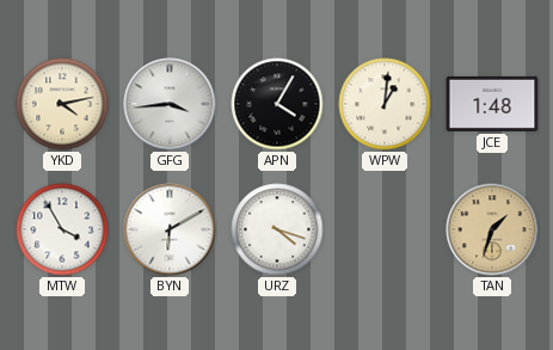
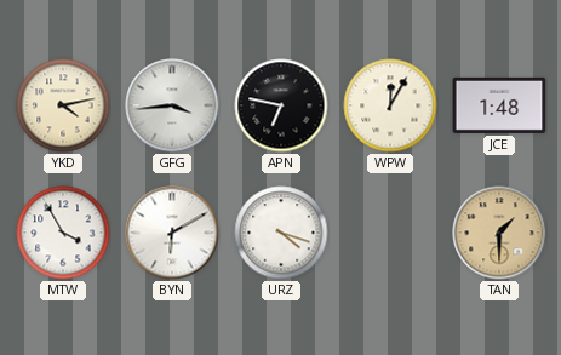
APN: 4:05 -> 6:47 (281, 105)
WPW: 1:01 -> 12:05 (390, 105)
TAN: 1:33 -> 1:30 (499, 233)
